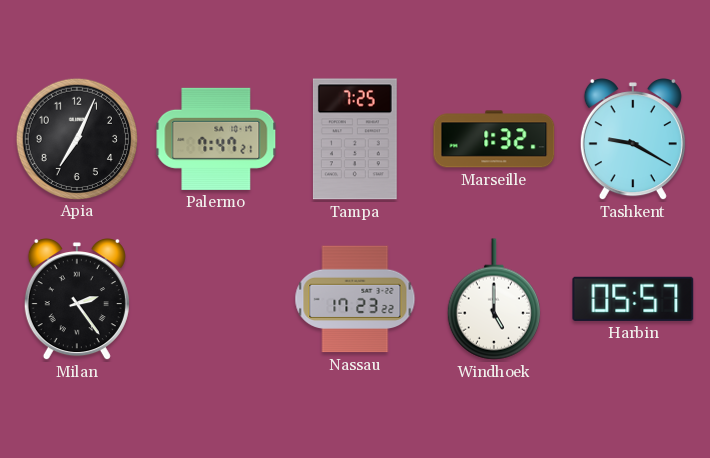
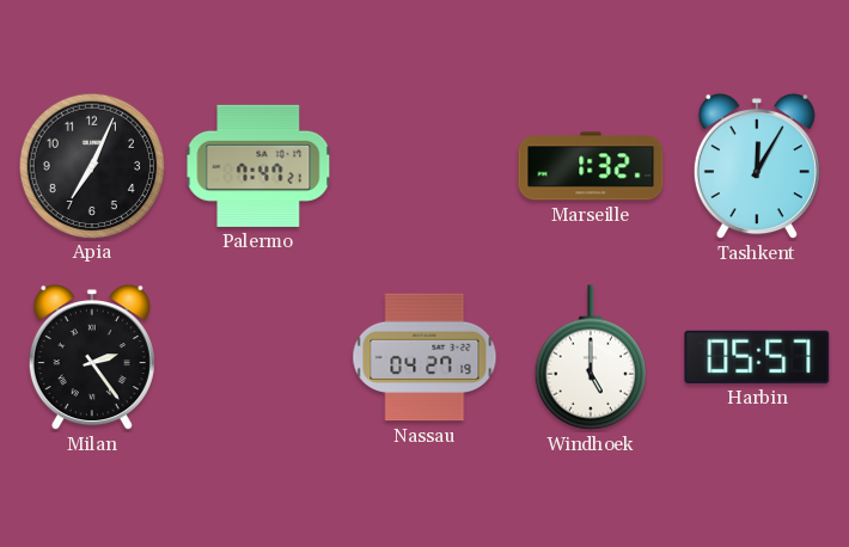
Tampa: 7:25 -> none (355, 139)
Tashkent: 9:20 -> 12:05 (757, 167)
Nassau: 17:23 -> 04:27 (424, 357)
